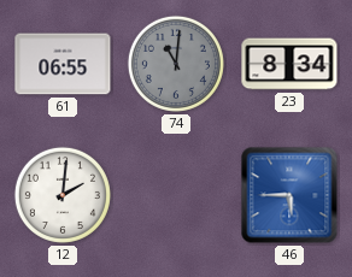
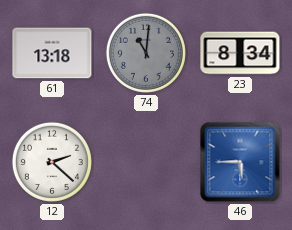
61: 06:55 -> 13:18 (52, 53)
12: 2:01 -> 2:22 (52, 162)
